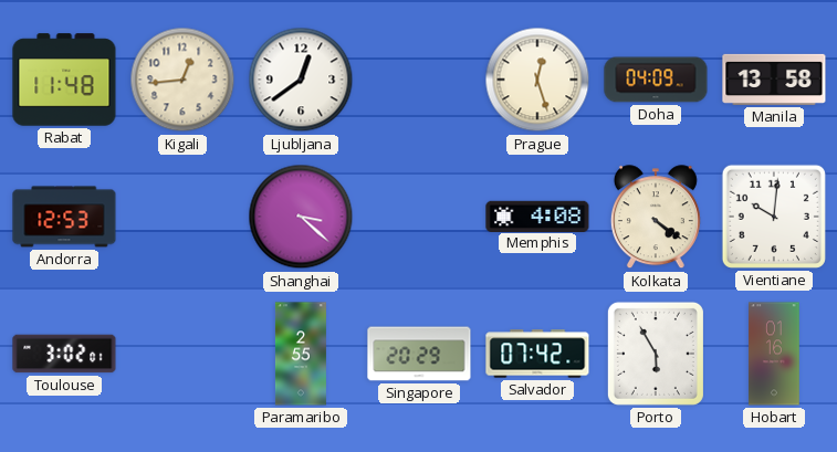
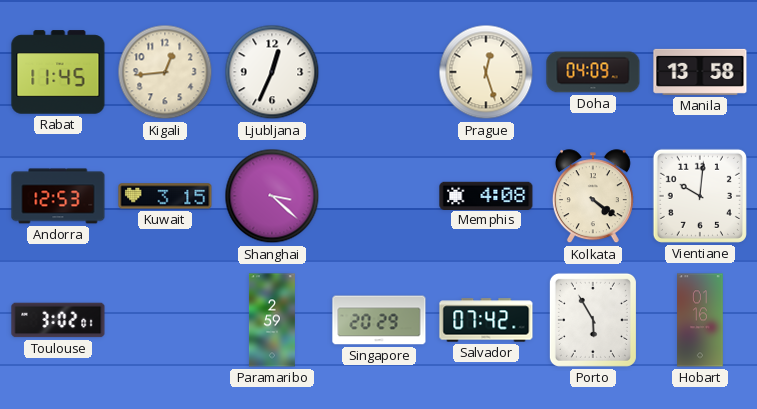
Rabat: 11:48 -> 11:45 (58, 72)
Ljubljana: 12:39 -> 12:34 (272, 72)
Kuwait: none -> 3:15 (165, 196)
Paramaribo: 2:55 -> 2:59 (272, 320)
